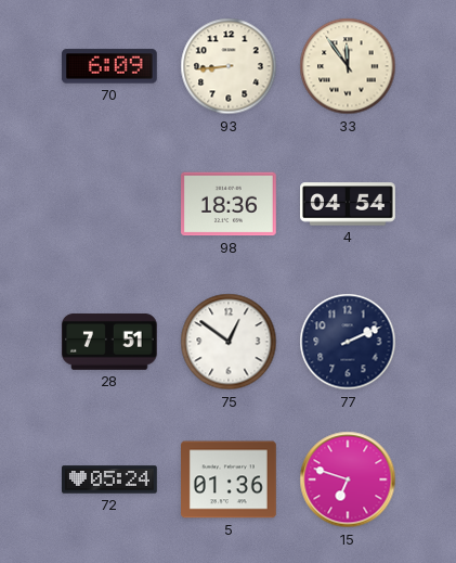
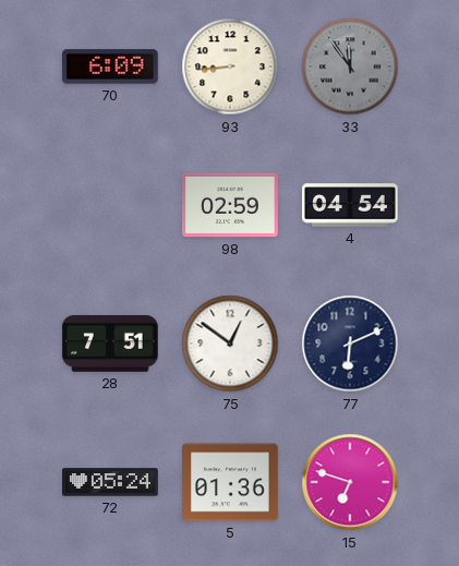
33 dial: cream -> grey (350, 67)
98: 18:36 -> 02:59 (231, 205)
77: 2:11 -> 6:11 (350, 344)
